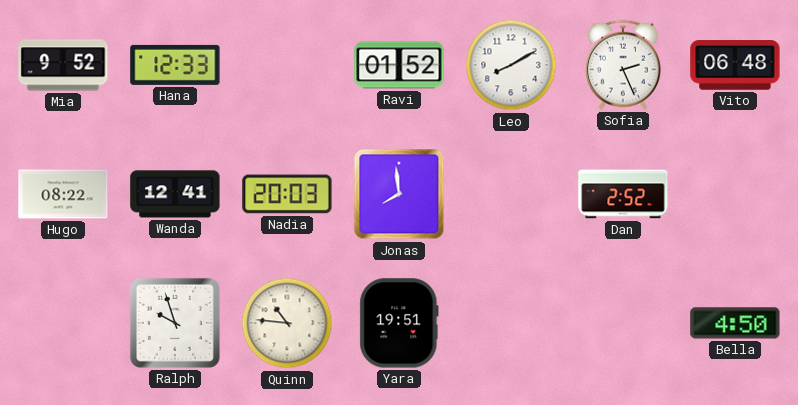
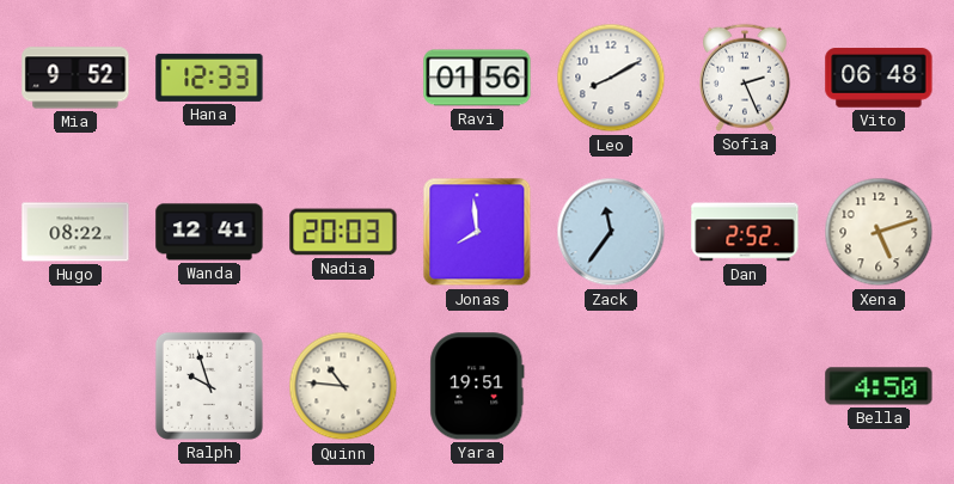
Ravi: 01:52 -> 01:56 (477, 78)
Zack: none -> 11:36 (611, 232)
Xena: none -> 5:12 (879, 232)
